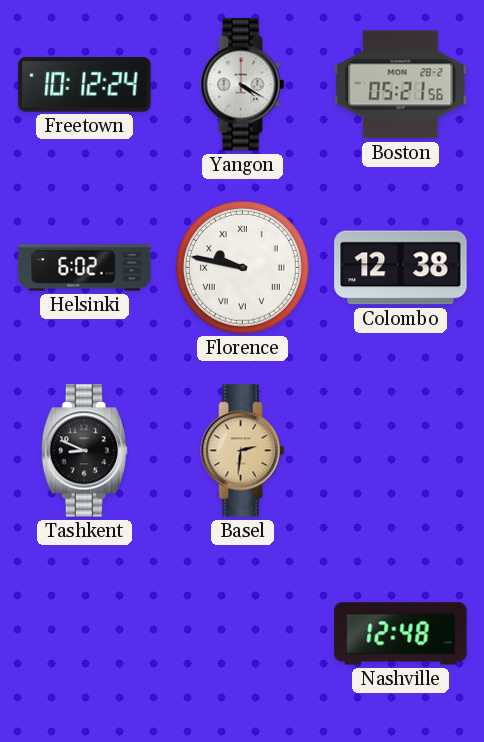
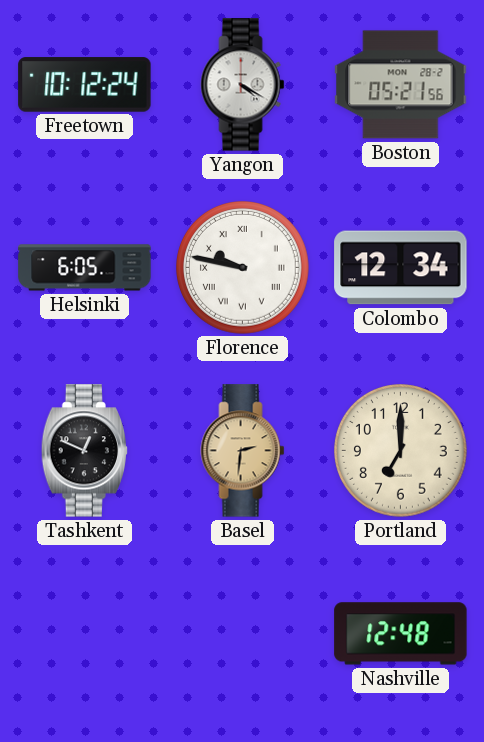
Helsinki: 6:02 -> 6:05 (85, 268)
Colombo: 12:38 -> 12:34 (401, 268)
Tashkent: 8:49 -> 12:49 (85, 451)
Portland: none -> 7:00 (401, 451)
